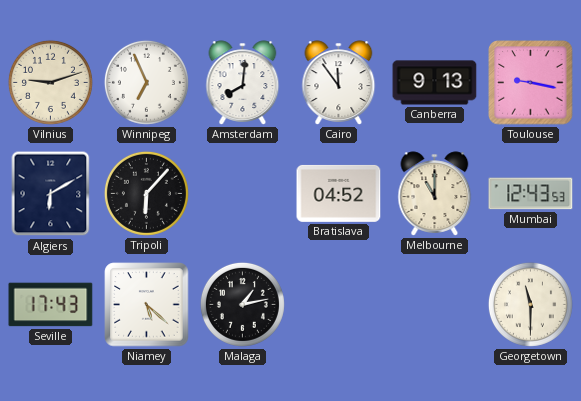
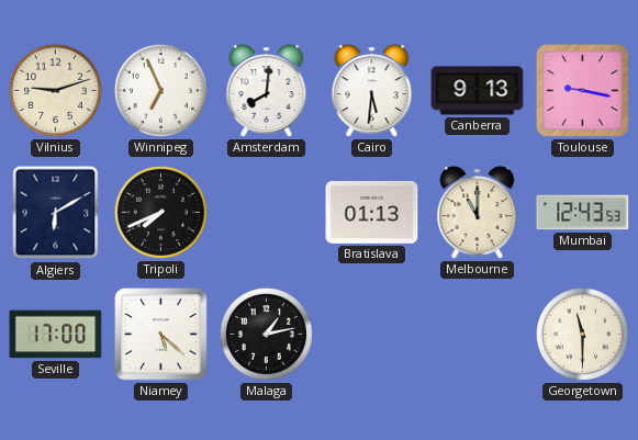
Cairo: 11:54 -> 5:31 (372, 91)
Tripoli: 6:07 -> 7:41 (160, 212)
Bratislava: 04:52 -> 01:13 (372, 212)
Seville: 17:43 -> 17:00 (56, 335)
